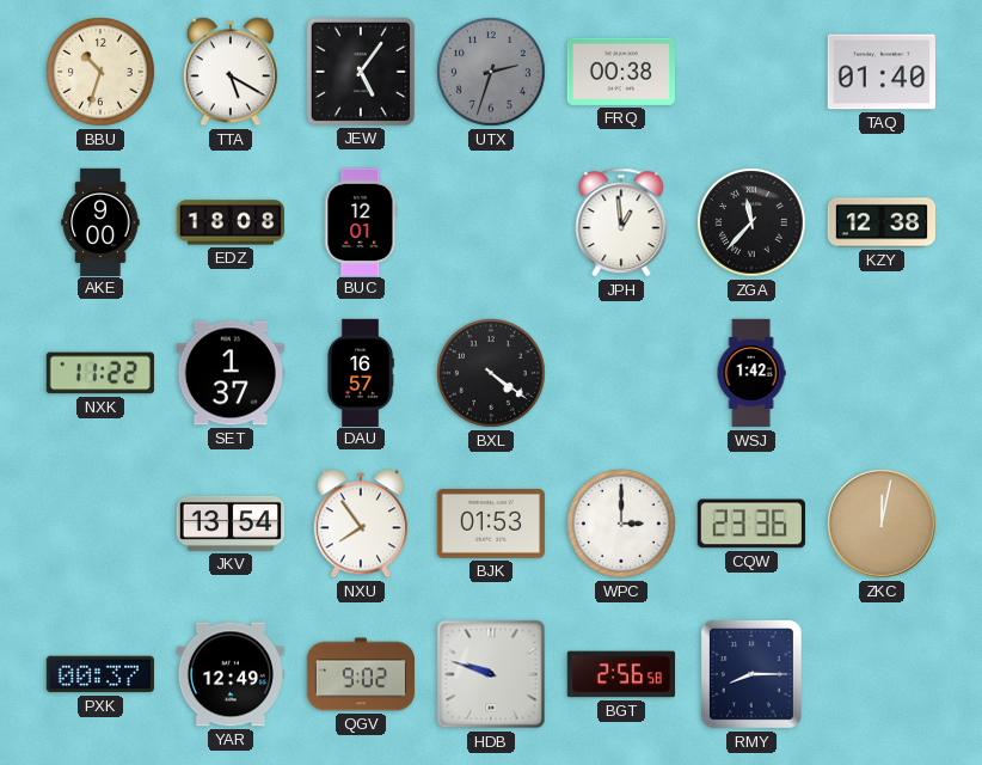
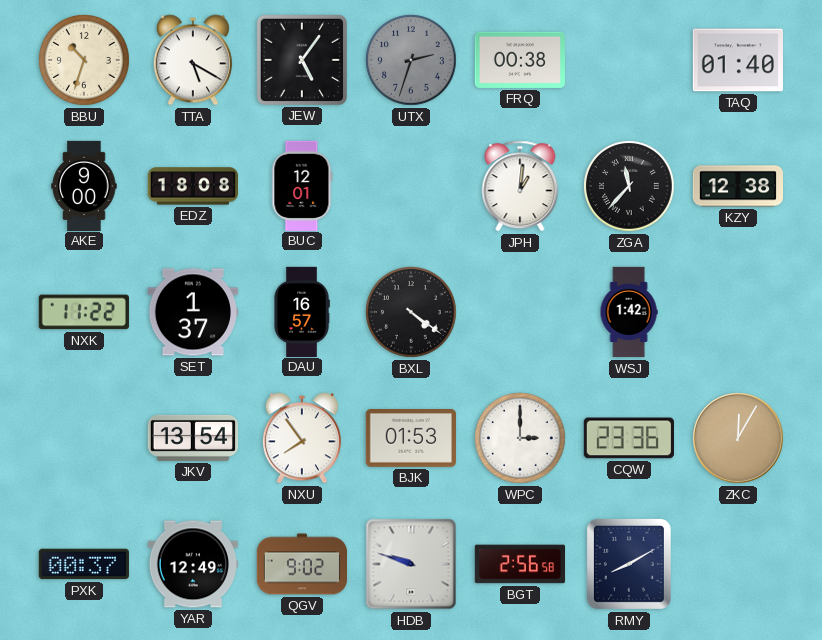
JPH: 12:59 -> 1:01 (520, 186)
ZKC: 12:02 -> 12:05 (739, 439)
RMY: 8:15 -> 8:10 (629, 564)
